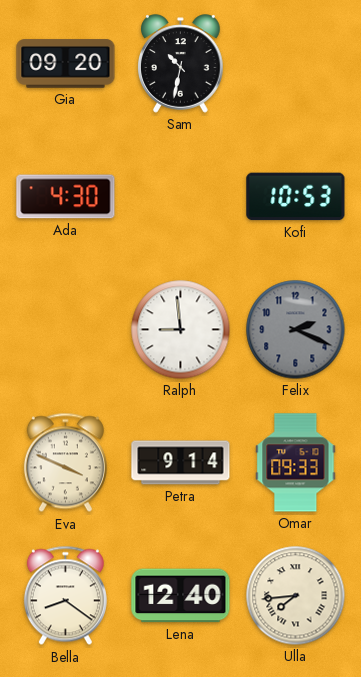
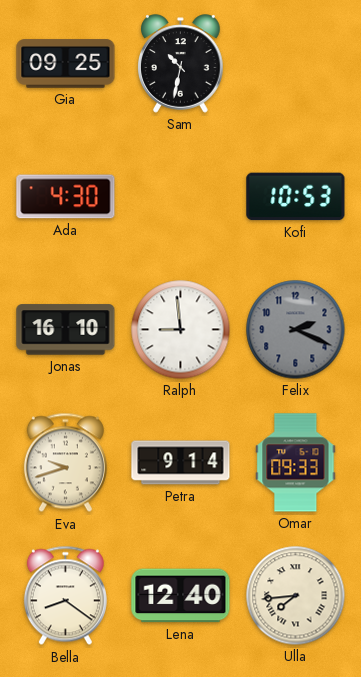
Gia: 09:20 -> 09:25 (66, 64)
Jonas: none -> 16:10 (66, 330)
Eva: 3:49 -> 9:42 (65, 463)
